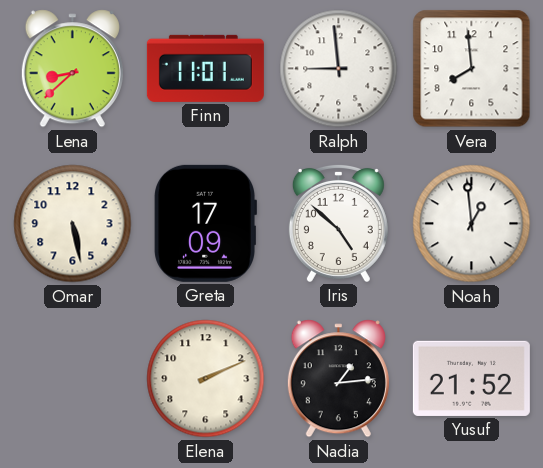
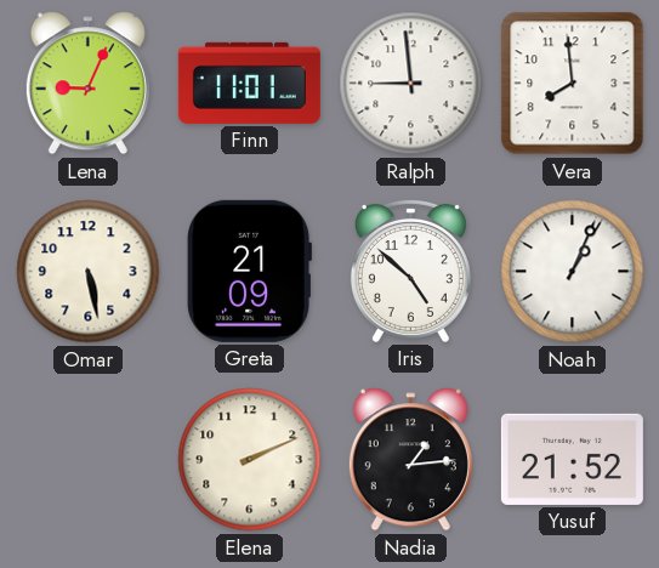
Lena: 8:38 -> 9:04 (87, 84)
Greta: 17:09 -> 21:09 (249, 271)
Noah: 12:59 -> 1:04 (573, 272)
